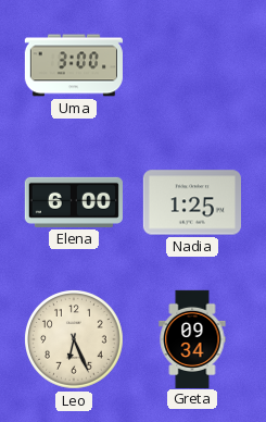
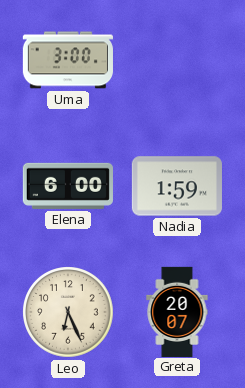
Nadia: 1:25 -> 1:59 (177, 186)
Greta: 09:34 -> 20:07 (177, 311)
